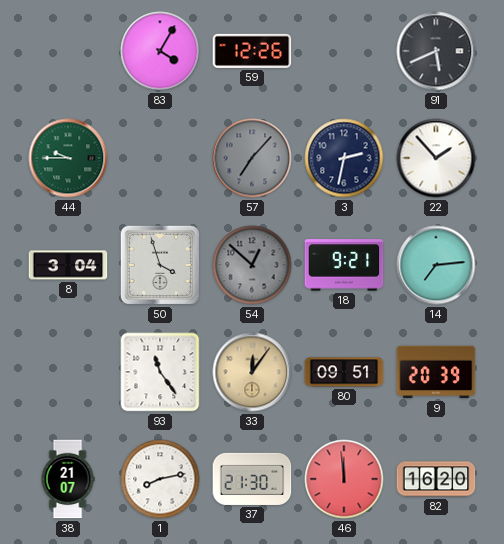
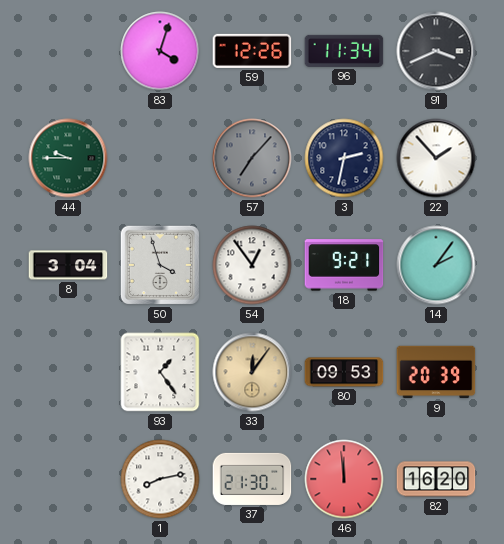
83: 4:05 -> 4:03 (160, 51)
96: none -> 11:34 (344, 51)
91: 5:41 -> 3:41 (436, 51)
54: 12:52 -> 12:54 (252, 265)
54 dial: grey -> white (252, 265)
14: 7:14 -> 2:06 (436, 265)
93: 11:24 -> 1:24 (160, 372)
80: 09:51 -> 09:53 (344, 372)
38: 21:07 -> none (68, 479)
